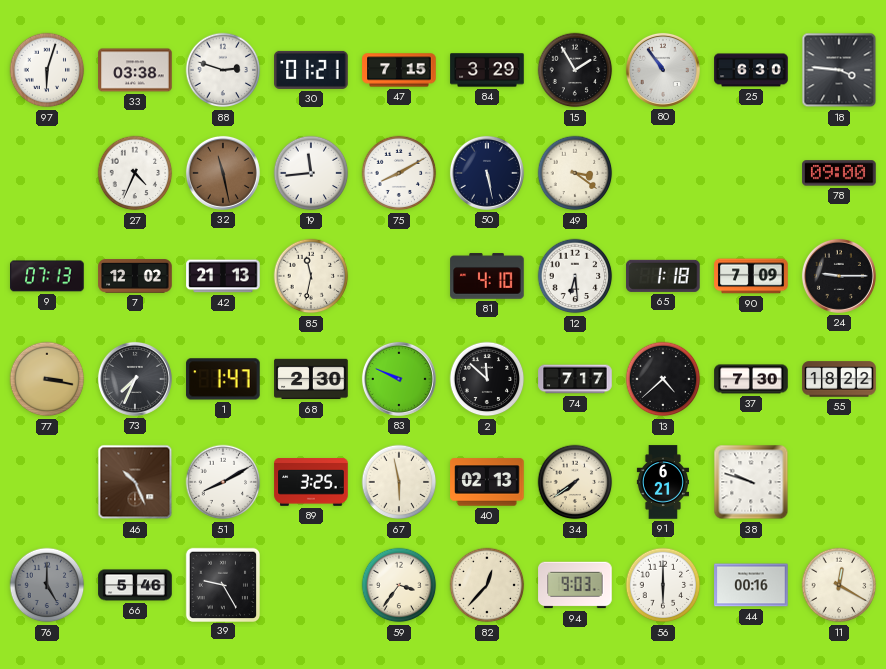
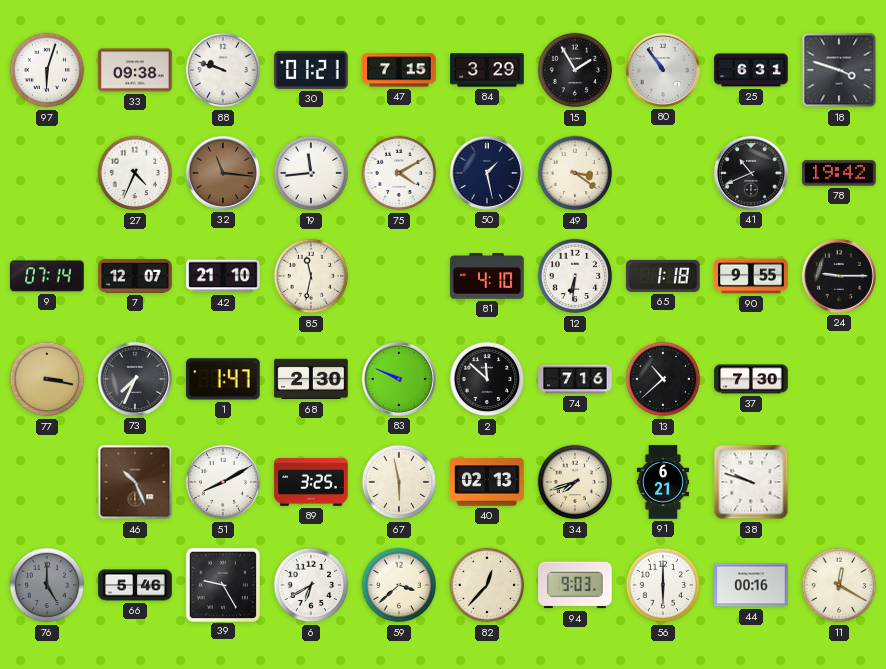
33: 03:38 -> 09:38 (135, 70)
88: 2:48 -> 9:48 (223, 70)
25: 6:30 -> 6:31 (751, 70)
18: 3:46 -> 3:48 (839, 70)
32: 11:28 -> 11:16 (223, 173)
75: 8:10 -> 4:10 (399, 173)
50: 5:28 -> 1:28 (487, 173)
41: none -> 10:41 (751, 173)
78: 09:00 -> 19:42 (839, 173)
9: 07:13 -> 07:14 (47, 276)
7: 12:02 -> 12:07 (135, 276)
42: 21:13 -> 21:10 (223, 276)
12: 6:29 -> 6:31 (575, 276)
90: 7:09 -> 9:55 (751, 276)
74: 7:17 -> 7:16 (575, 379)
13: 4:38 -> 10:38 (663, 379)
55: 18:22 -> none (839, 379)
34: 7:39 -> 7:42 (575, 482)
6: none -> 6:40 (311, 585)
59: 3:36 -> 3:38 (399, 585)
